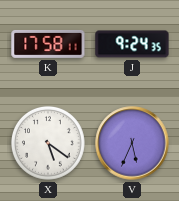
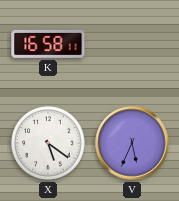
K: 17:58 -> 16:58 (48, 44)
J: 9:24 -> none (132, 44)
